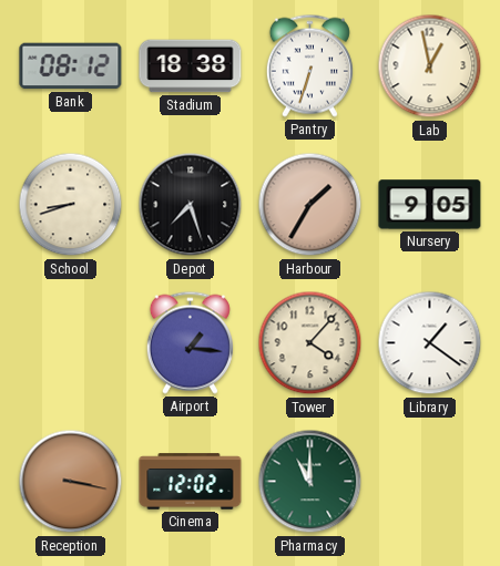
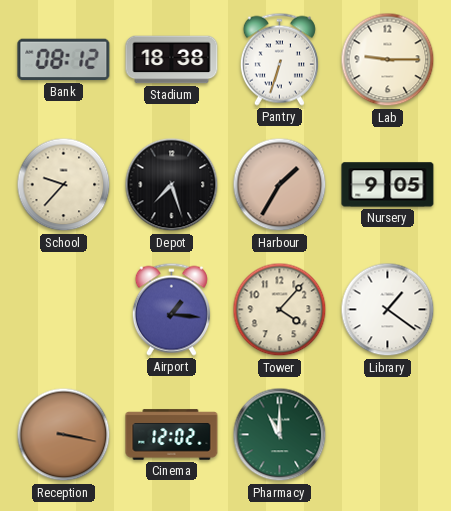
Lab: 12:58 -> 9:15 (388, 60)
School: 8:42 -> 9:37 (64, 185)
